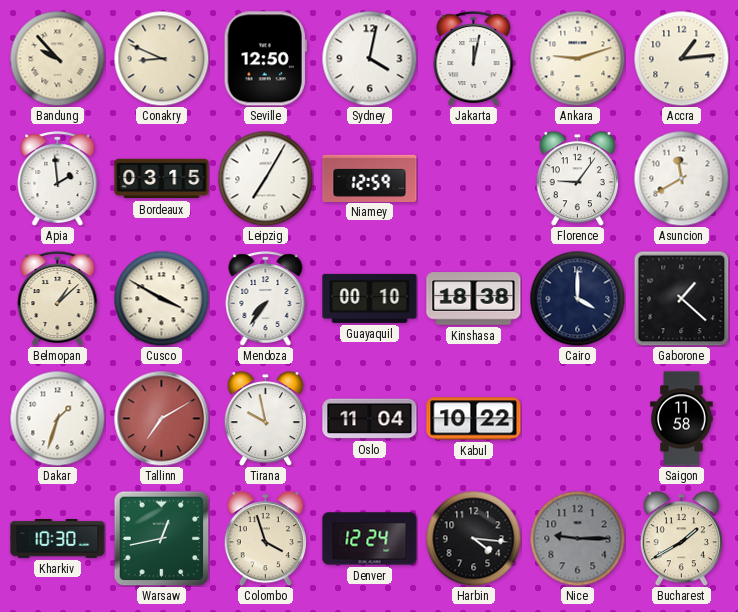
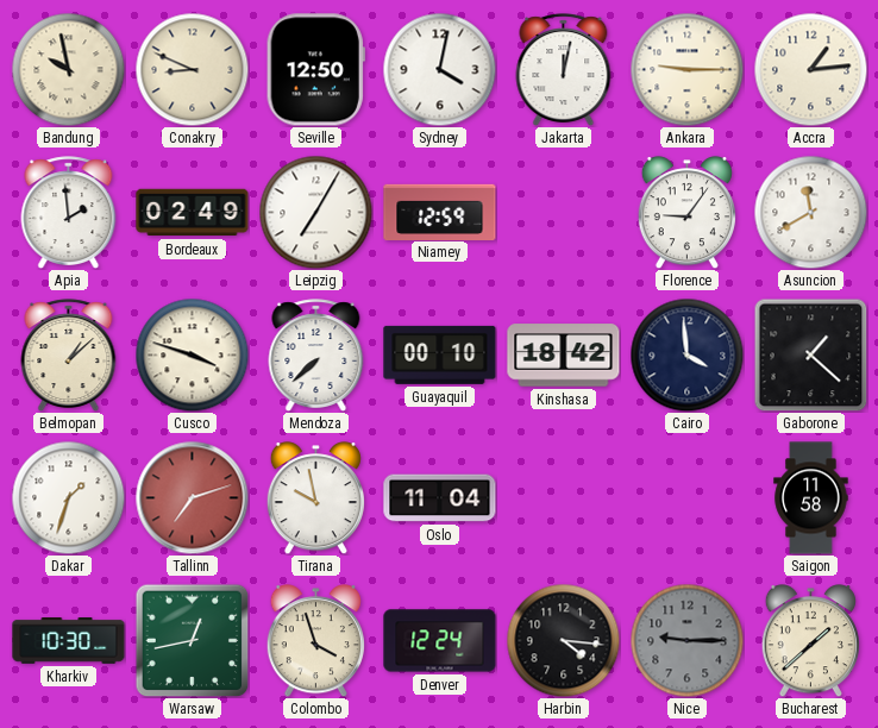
Bandung: 9:53 -> 9:58 (68, 69)
Ankara: 9:12 -> 9:15 (686, 69)
Bordeaux: 03:15 -> 02:49 (193, 213)
Cusco: 3:50 -> 3:48 (192, 354)
Mendoza: 7:36 -> 7:38 (316, 354)
Kinshasa: 18:38 -> 18:42 (564, 356)
Cairo: 4:00 -> 3:59 (686, 354)
Tallinn: 7:10 -> 7:12 (192, 497)
Kabul: 10:22 -> none (474, 419)
Bucharest: 1:40 -> 1:38 (810, 641)
